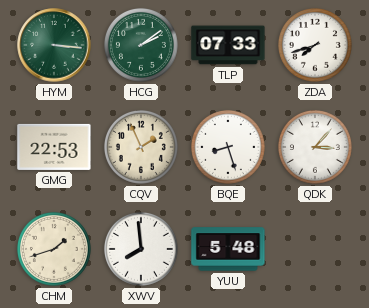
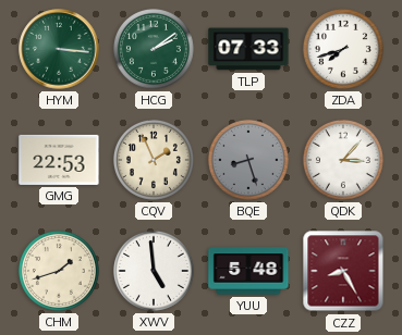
BQE dial: white -> grey (248, 160)
XWV: 7:59 -> 4:59 (154, 271)
CZZ: none -> 8:25 (343, 271)
